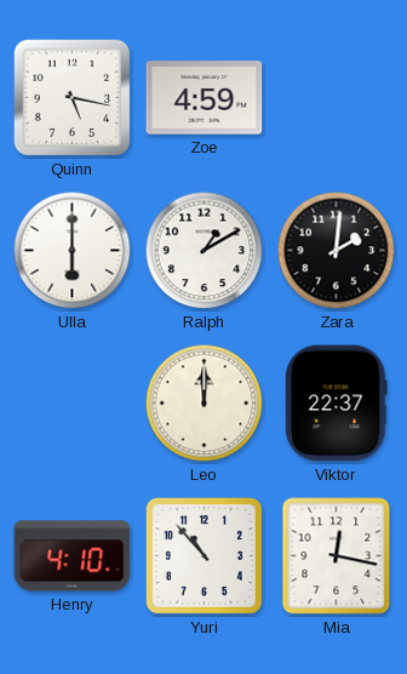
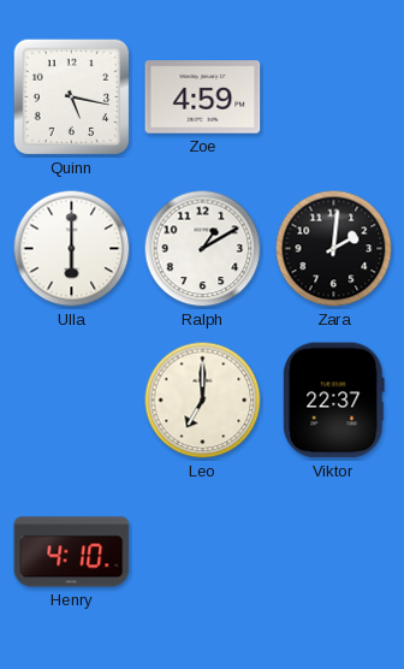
Leo: 12:00 -> 7:00 (203, 401)
Yuri: 10:53 -> none (203, 555)
Mia: 12:17 -> none (337, 556)
